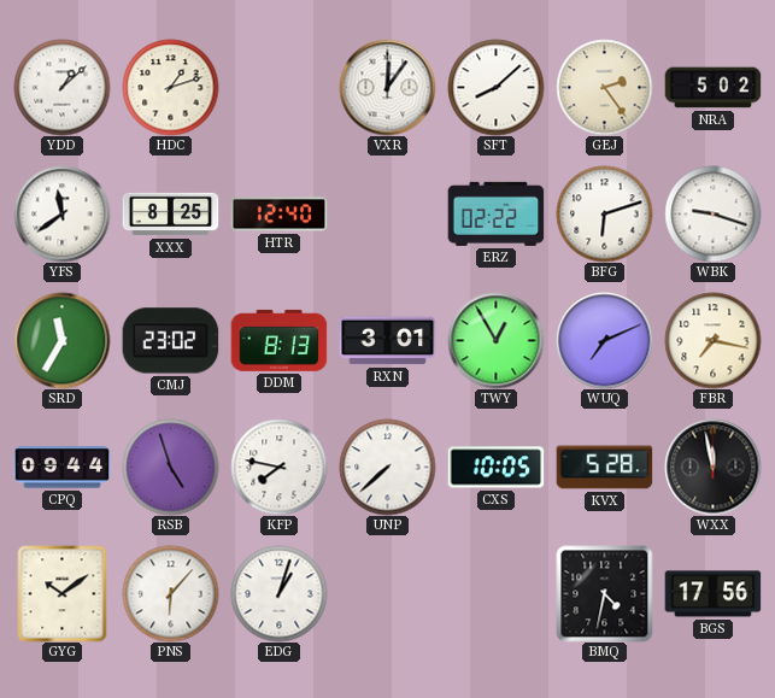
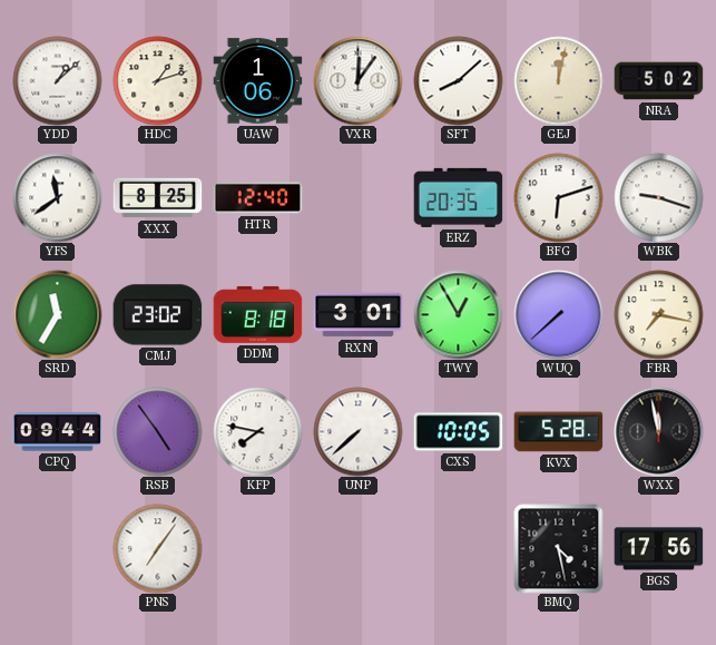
UAW: none -> 1:06 (257, 81)
GEJ: 2:24 -> 12:02 (558, 80)
ERZ: 02:22 -> 20:35 (458, 197)
DDM: 8:13 -> 8:18 (257, 314)
WUQ: 7:11 -> 7:38 (558, 314)
RSB: 4:57 -> 4:54 (157, 431)
GYG: 10:09 -> none (63, 593)
PNS: 6:07 -> 7:06 (157, 548)
EDG: 1:03 -> none (278, 593)
BMQ: 4:32 -> 4:28 (558, 548)
